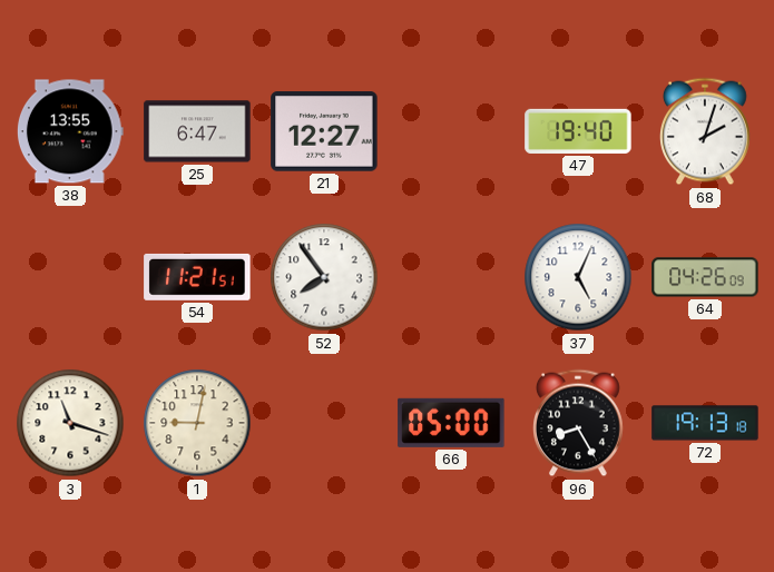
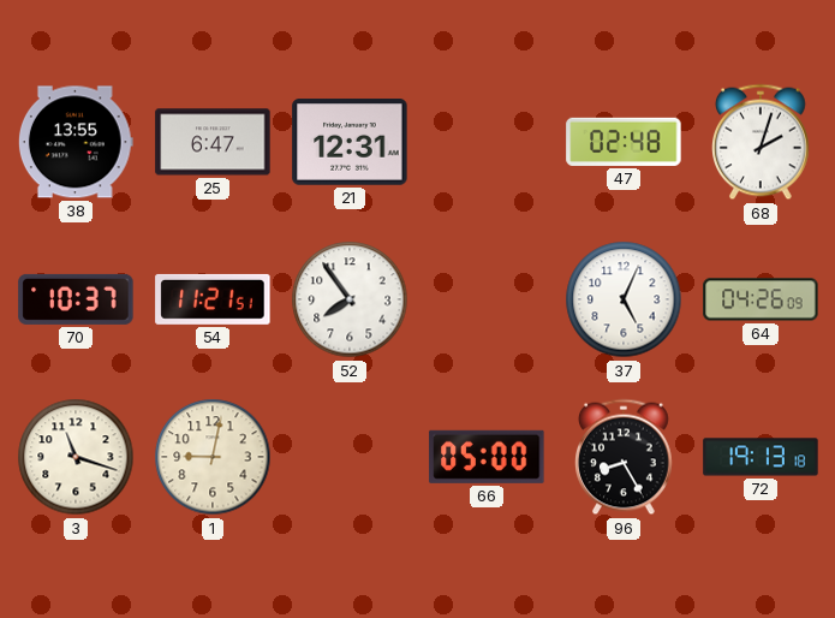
21: 12:27 -> 12:31 (350, 142)
47: 19:40 -> 02:48 (624, 142)
70: none -> 10:37 (76, 299)
